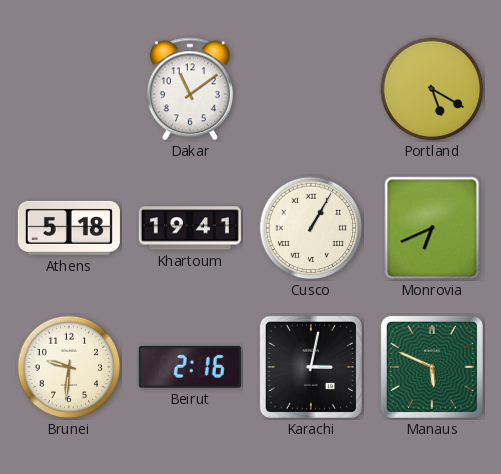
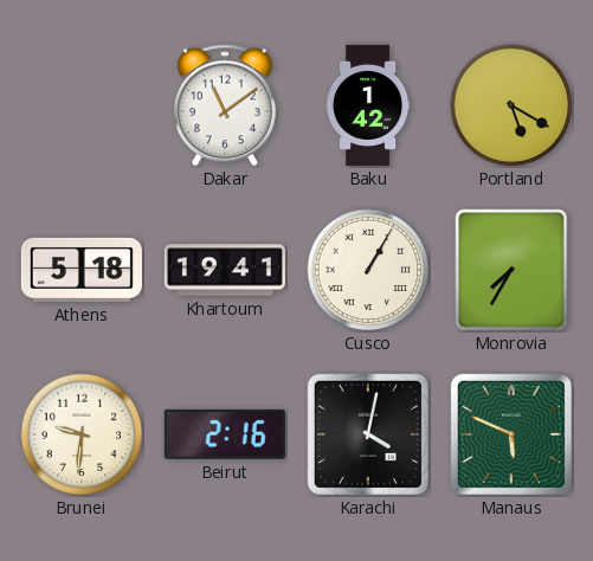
Baku: none -> 1:42 (368, 105)
Monrovia: 6:41 -> 7:35 (511, 270)
Karachi: 3:02 -> 4:02 (368, 434)
